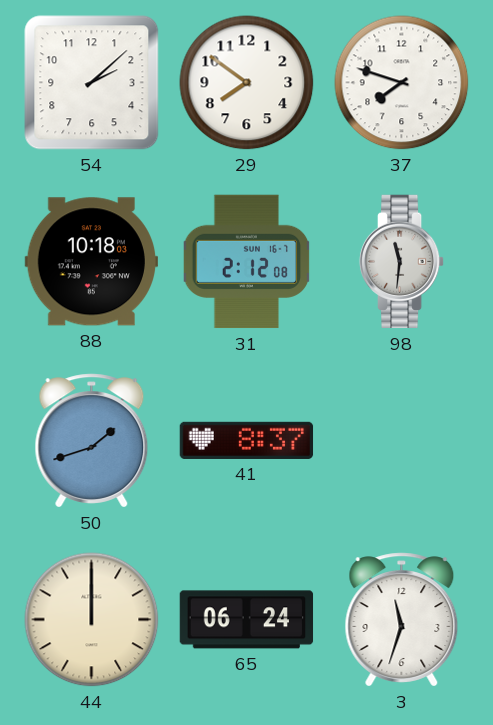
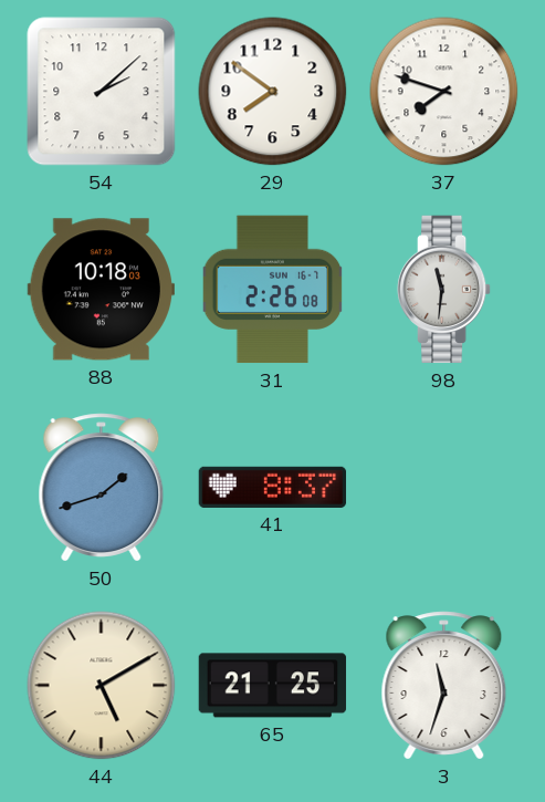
31: 2:12 -> 2:26 (273, 290)
44: 12:00 -> 5:10 (102, 686)
65: 06:24 -> 21:25 (273, 686)
